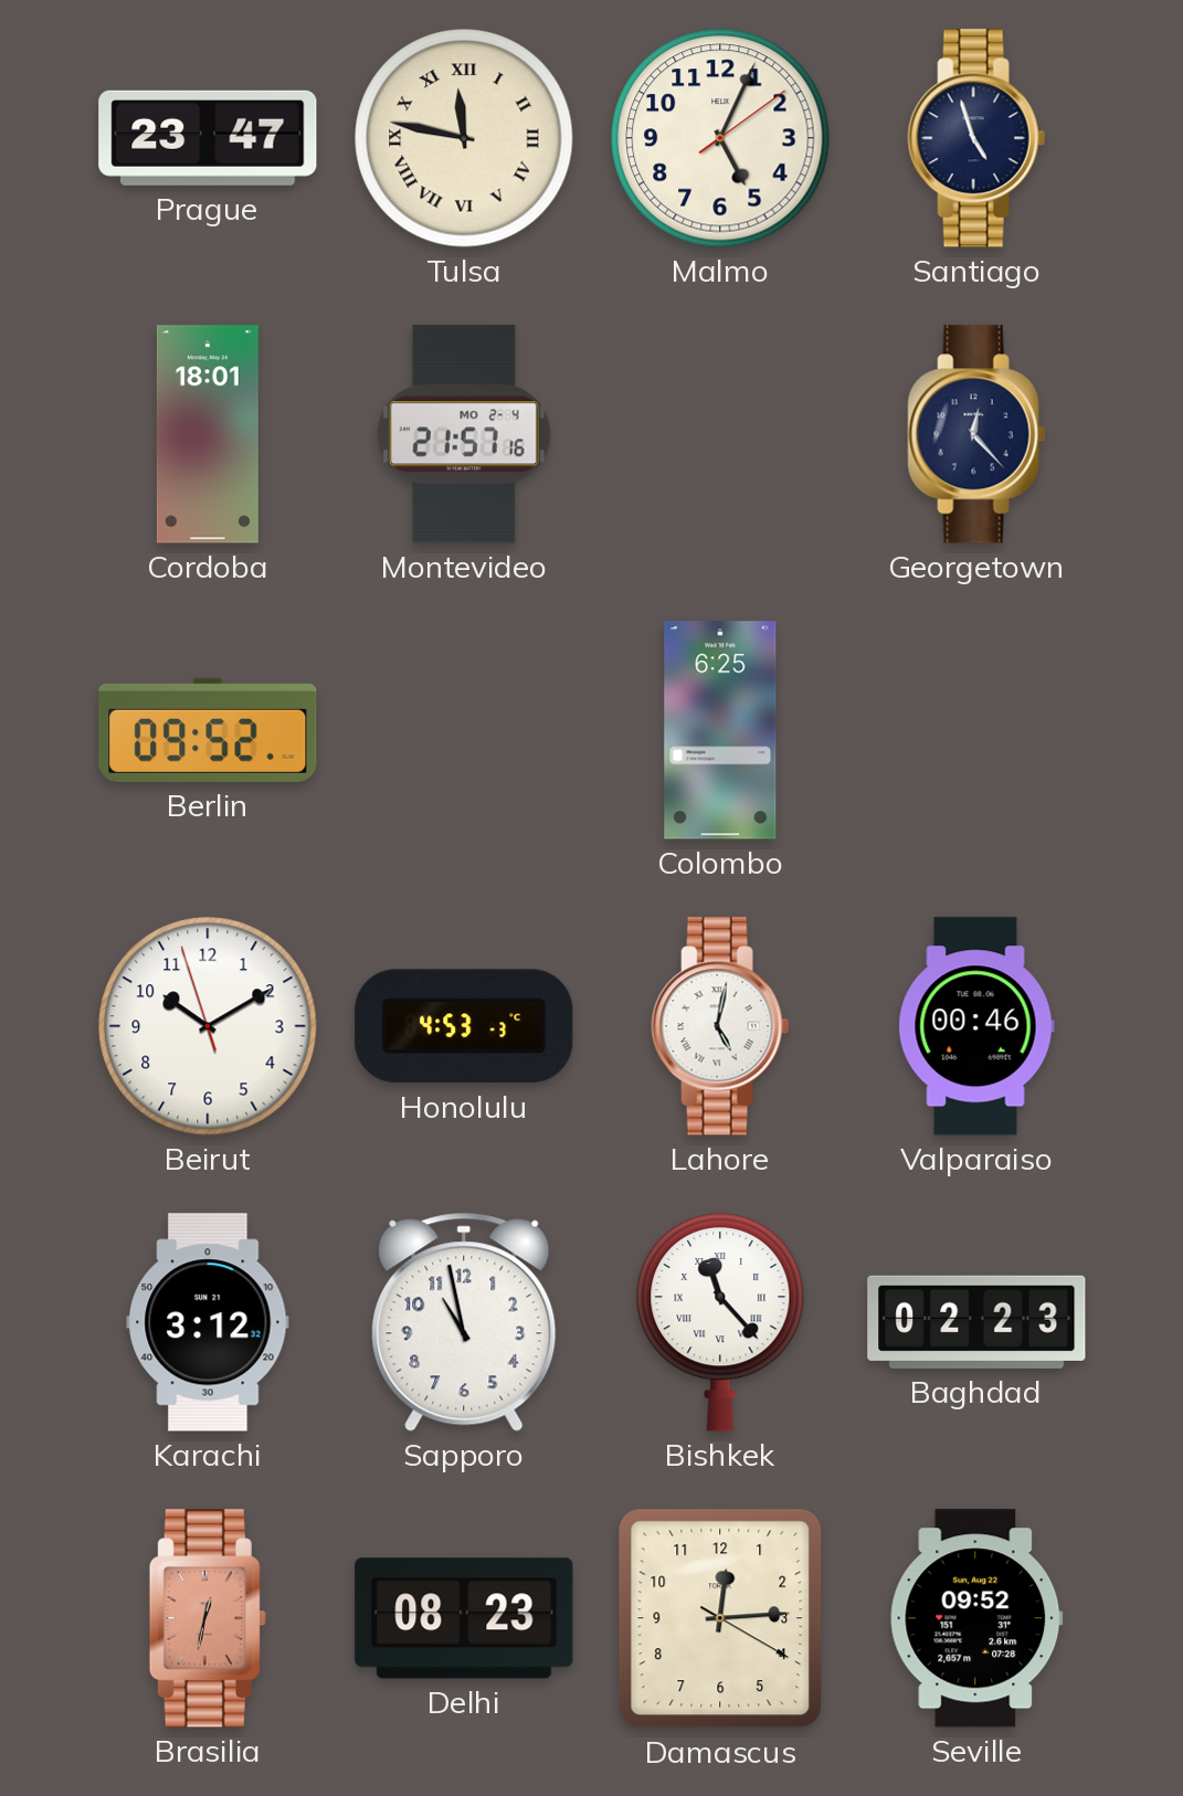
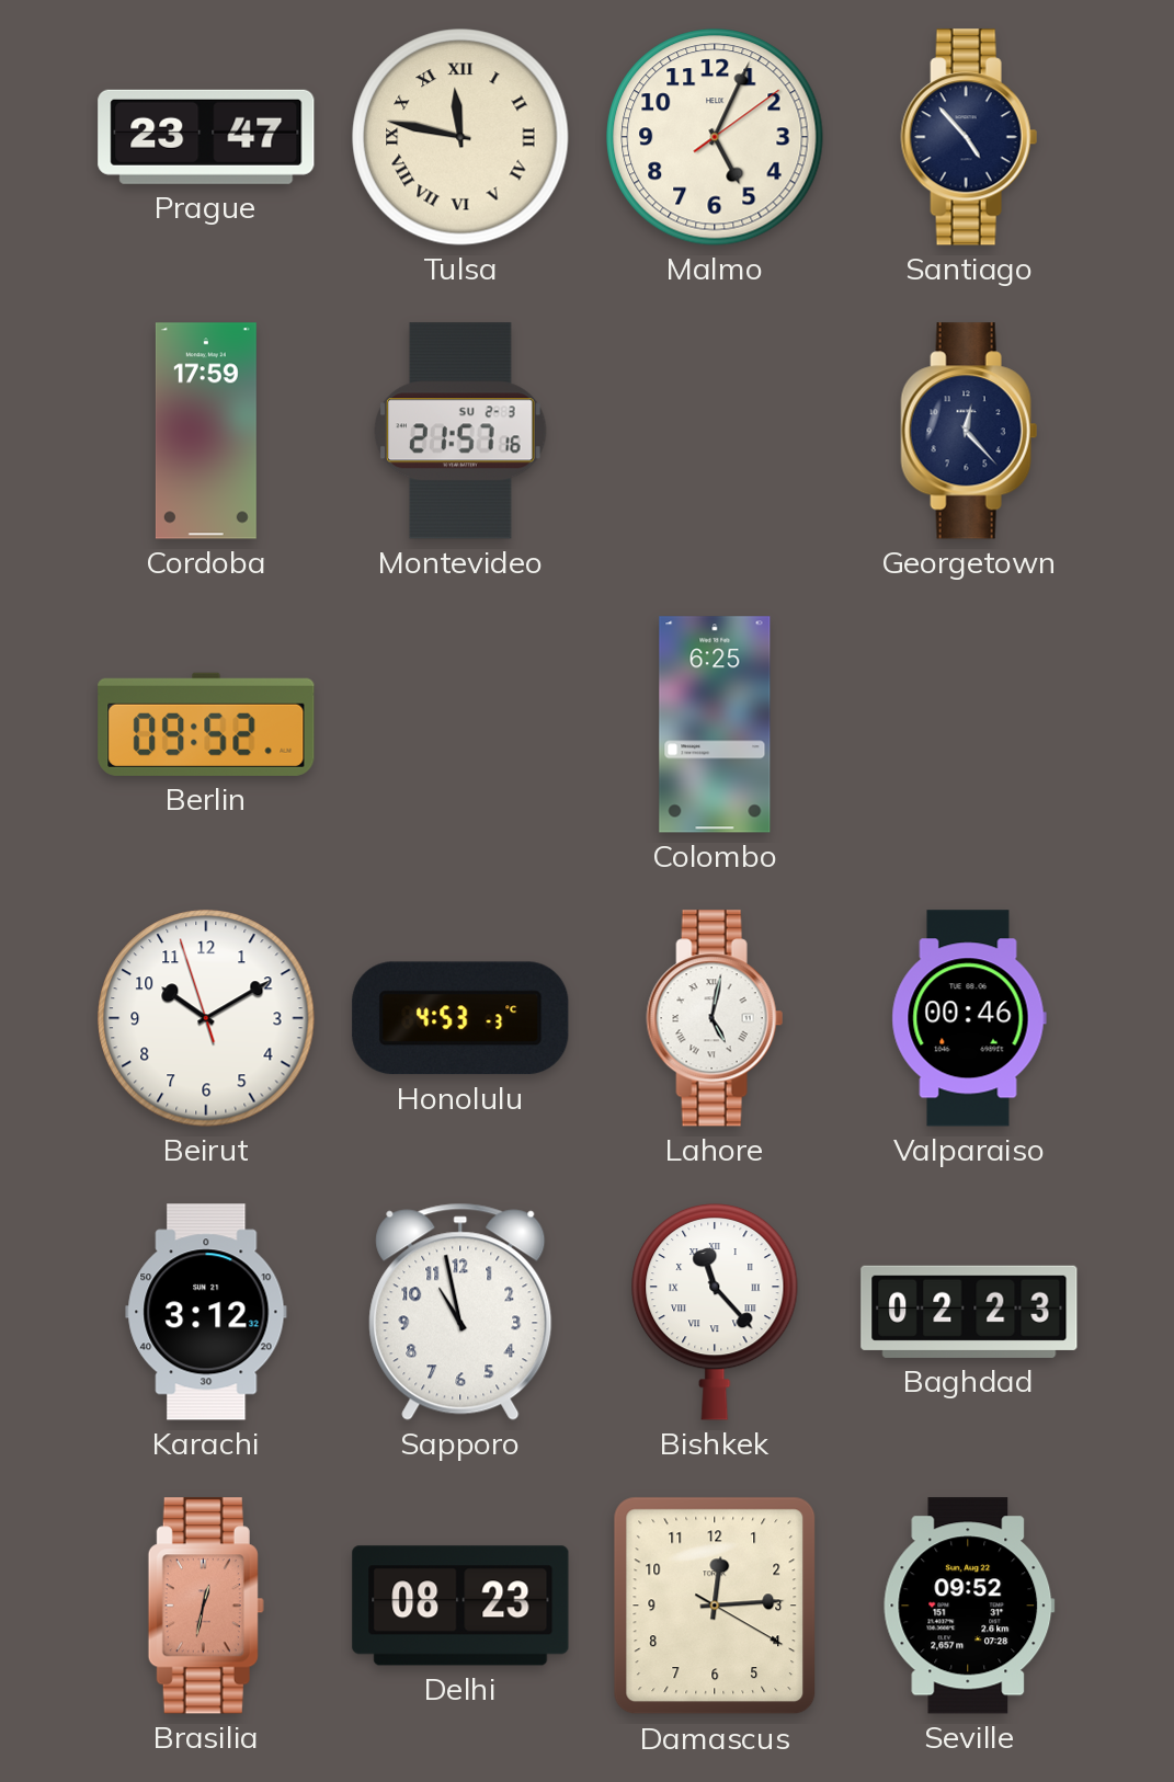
Santiago: 4:57 -> 4:53 (969, 137)
Cordoba: 18:01 -> 17:59 (206, 431)
Montevideo date: MO 2-4 -> SU 2-3 (461, 431)
